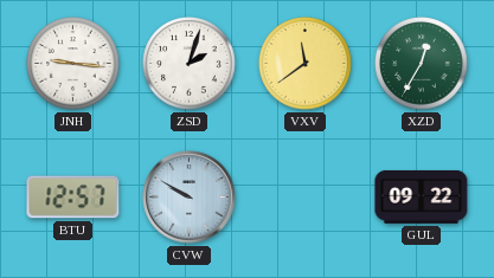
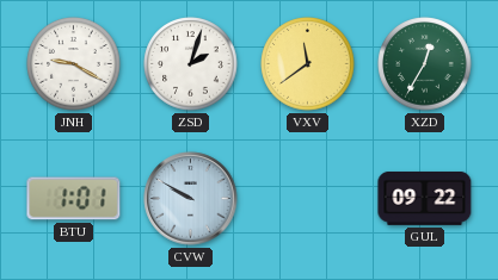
JNH: 9:16 -> 9:20 (74, 64)
BTU: 12:57 -> 1:01 (74, 199)
